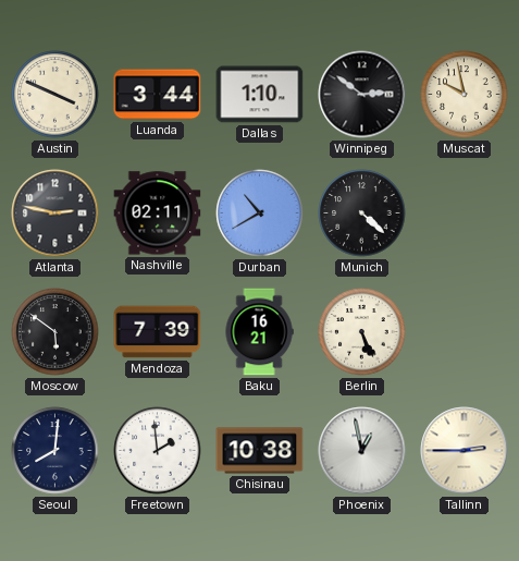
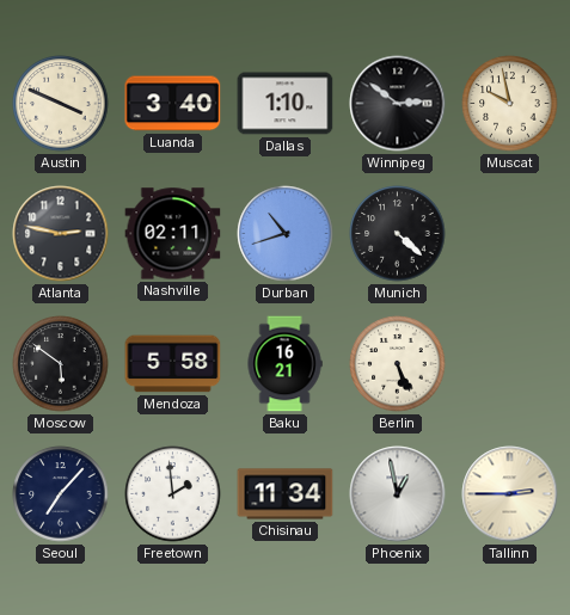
Luanda: 3:44 -> 3:40 (173, 104)
Durban: 10:40 -> 10:42 (286, 234)
Mendoza: 7:39 -> 5:58 (173, 364)
Seoul: 8:01 -> 7:07 (61, 494)
Chisinau: 10:38 -> 11:34 (286, 494)
